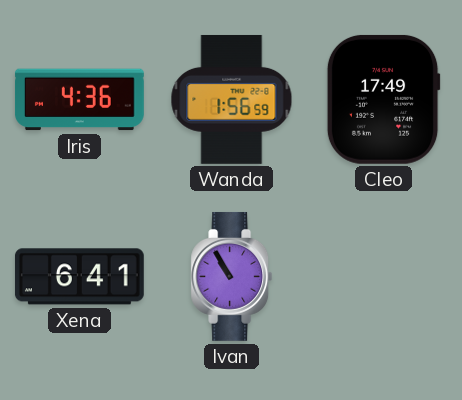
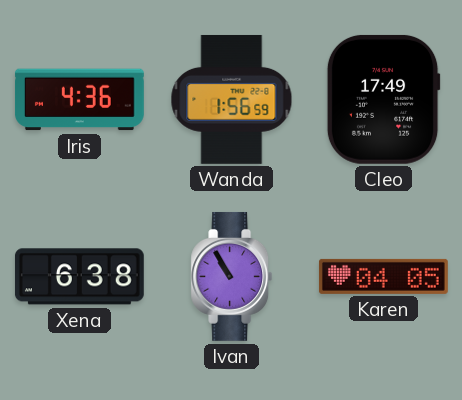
Xena: 6:41 -> 6:38 (79, 277)
Karen: none -> 04:05 (383, 276)
